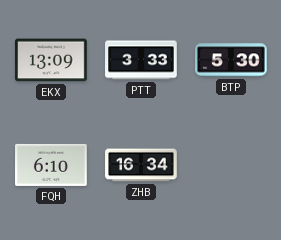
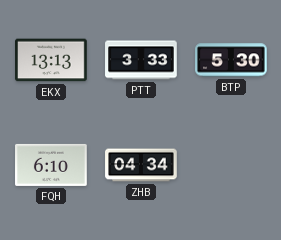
EKX: 13:09 -> 13:13 (51, 60)
ZHB: 16:34 -> 04:34 (141, 165)
